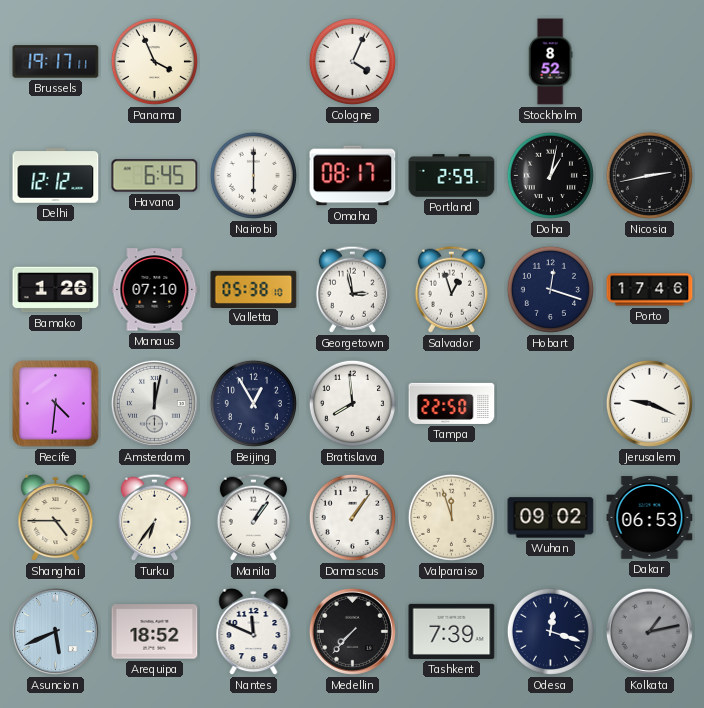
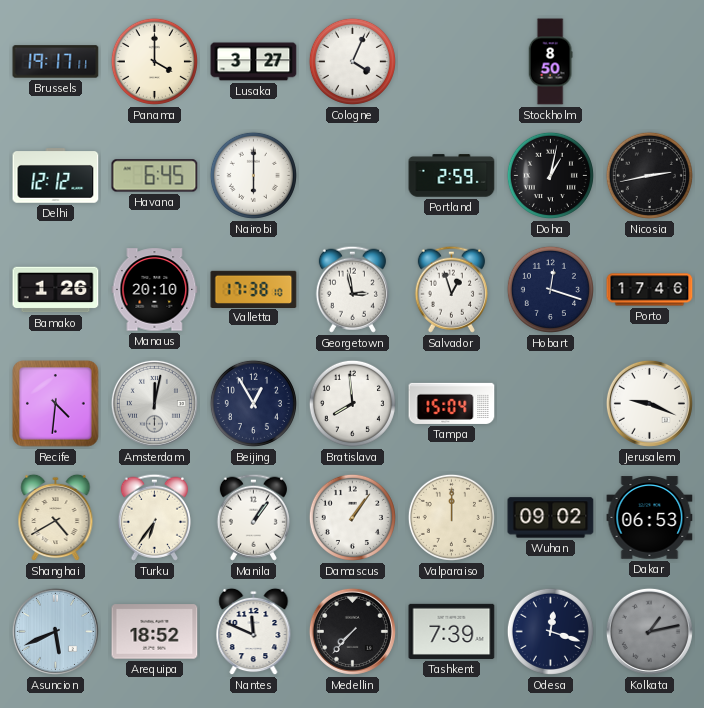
Panama: 3:56 -> 4:00 (154, 61)
Lusaka: none -> 3:27 (254, 62)
Stockholm: 8:52 -> 8:50 (550, 62)
Omaha: 08:17 -> none (353, 176)
Manaus: 07:10 -> 20:10 (155, 290)
Valletta: 05:38 -> 17:38 (254, 289)
Tampa: 22:50 -> 15:04 (452, 403)
Shanghai: 4:45 -> 4:40 (56, 518)
Valparaiso: 11:57 -> 12:00 (451, 517)
